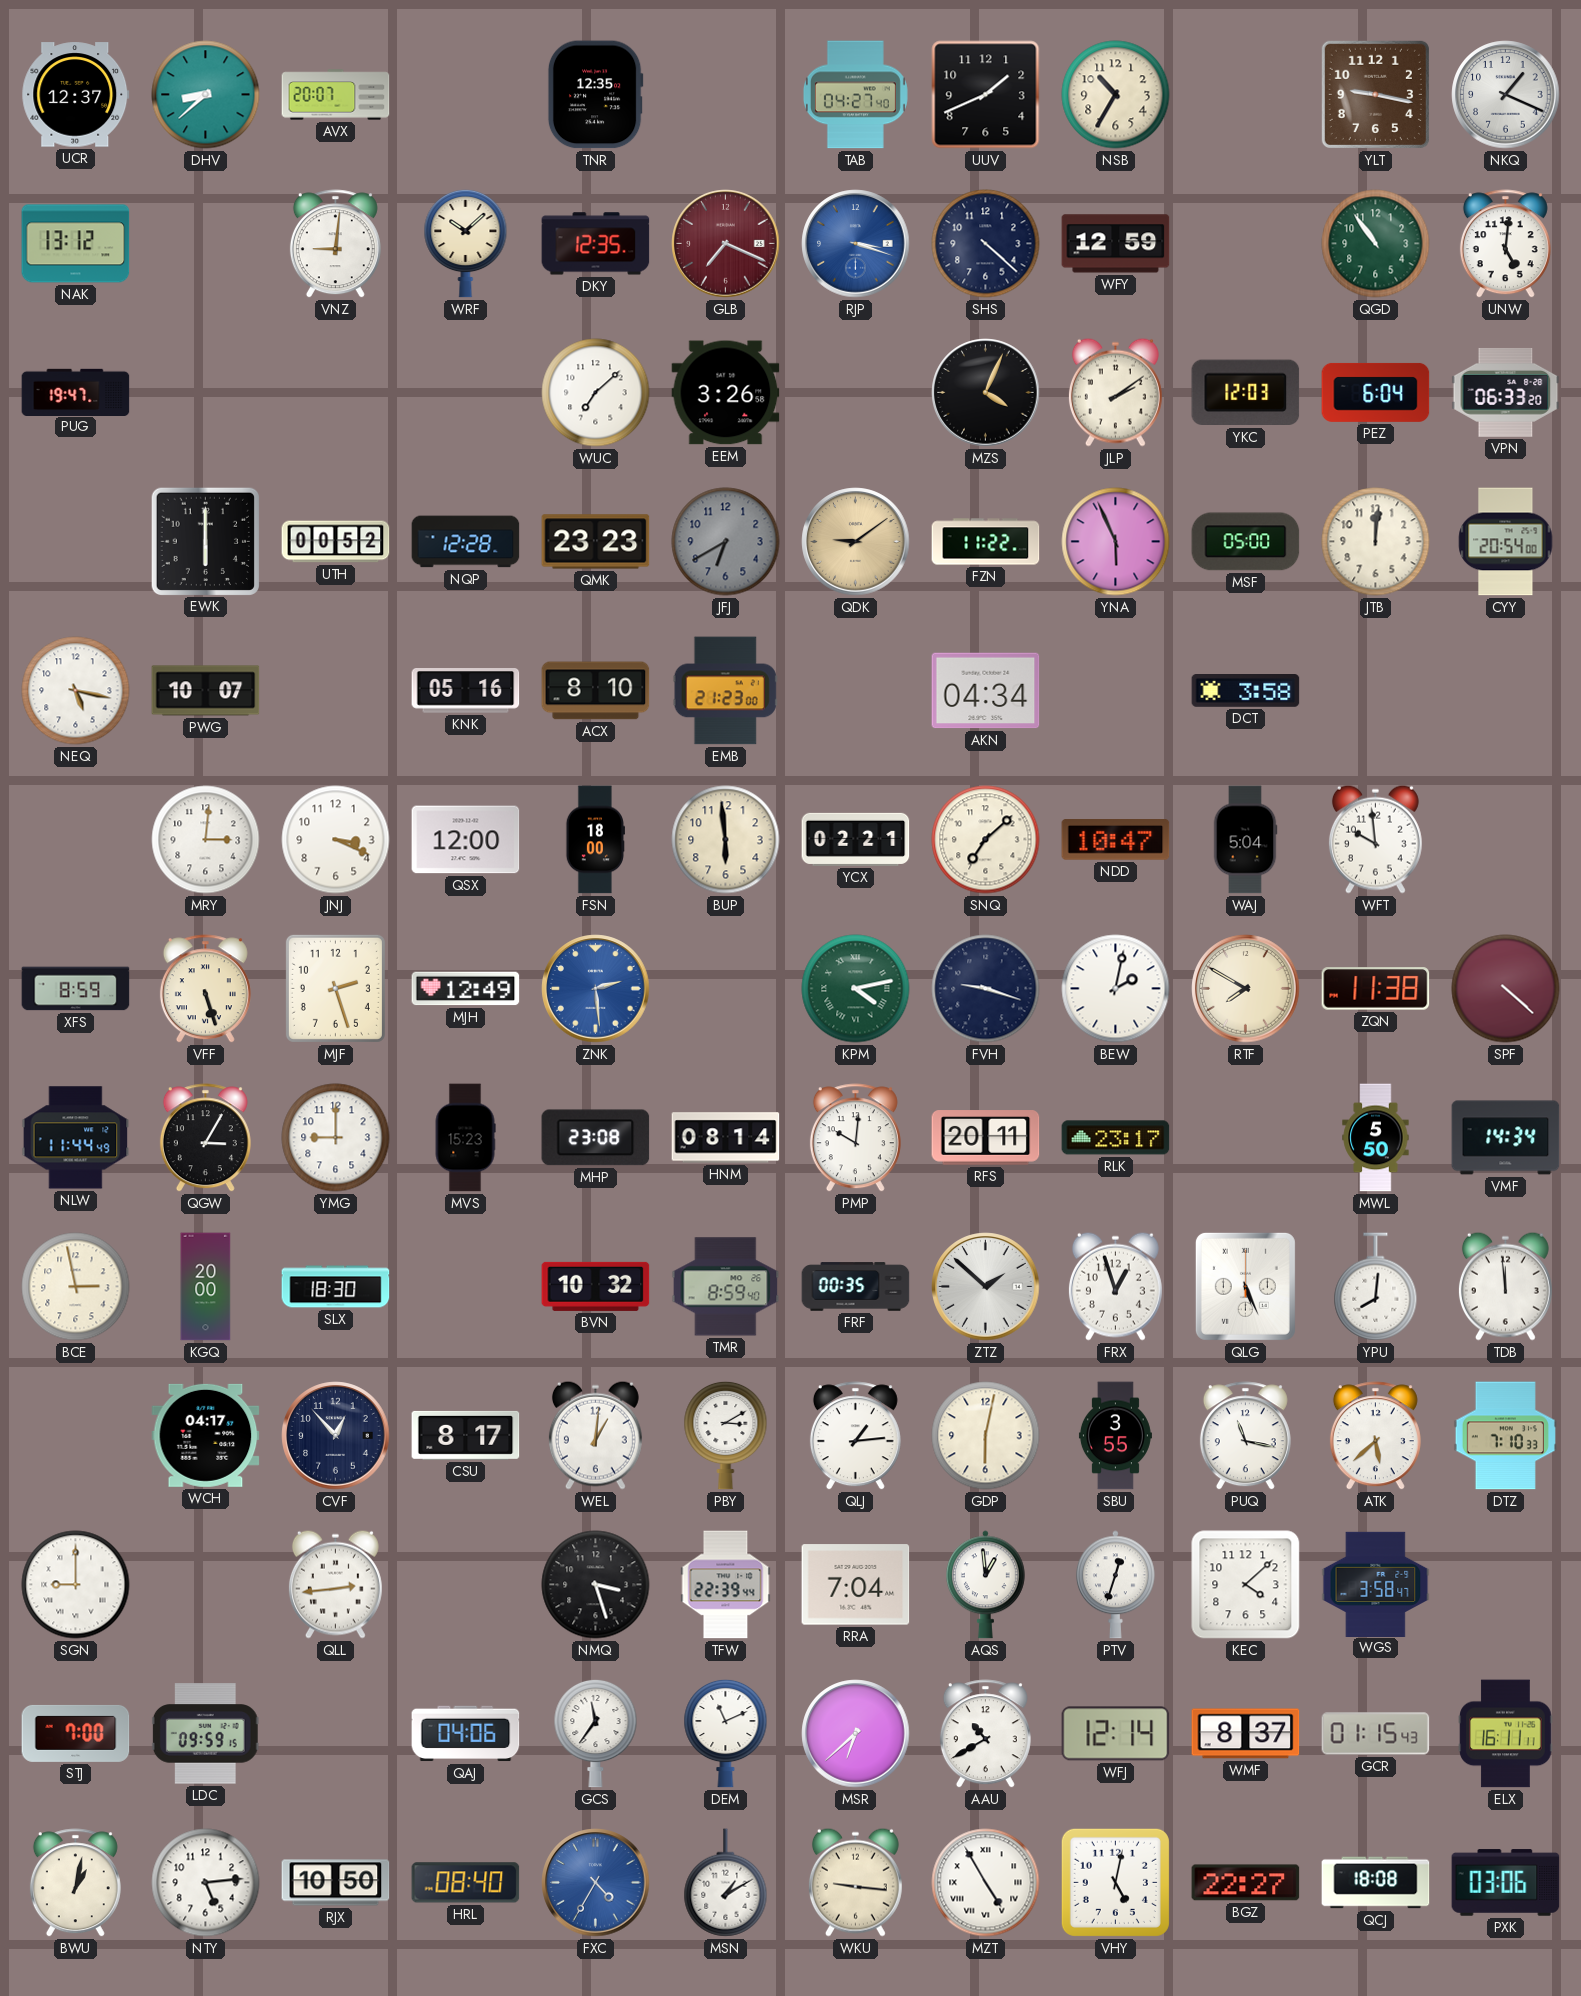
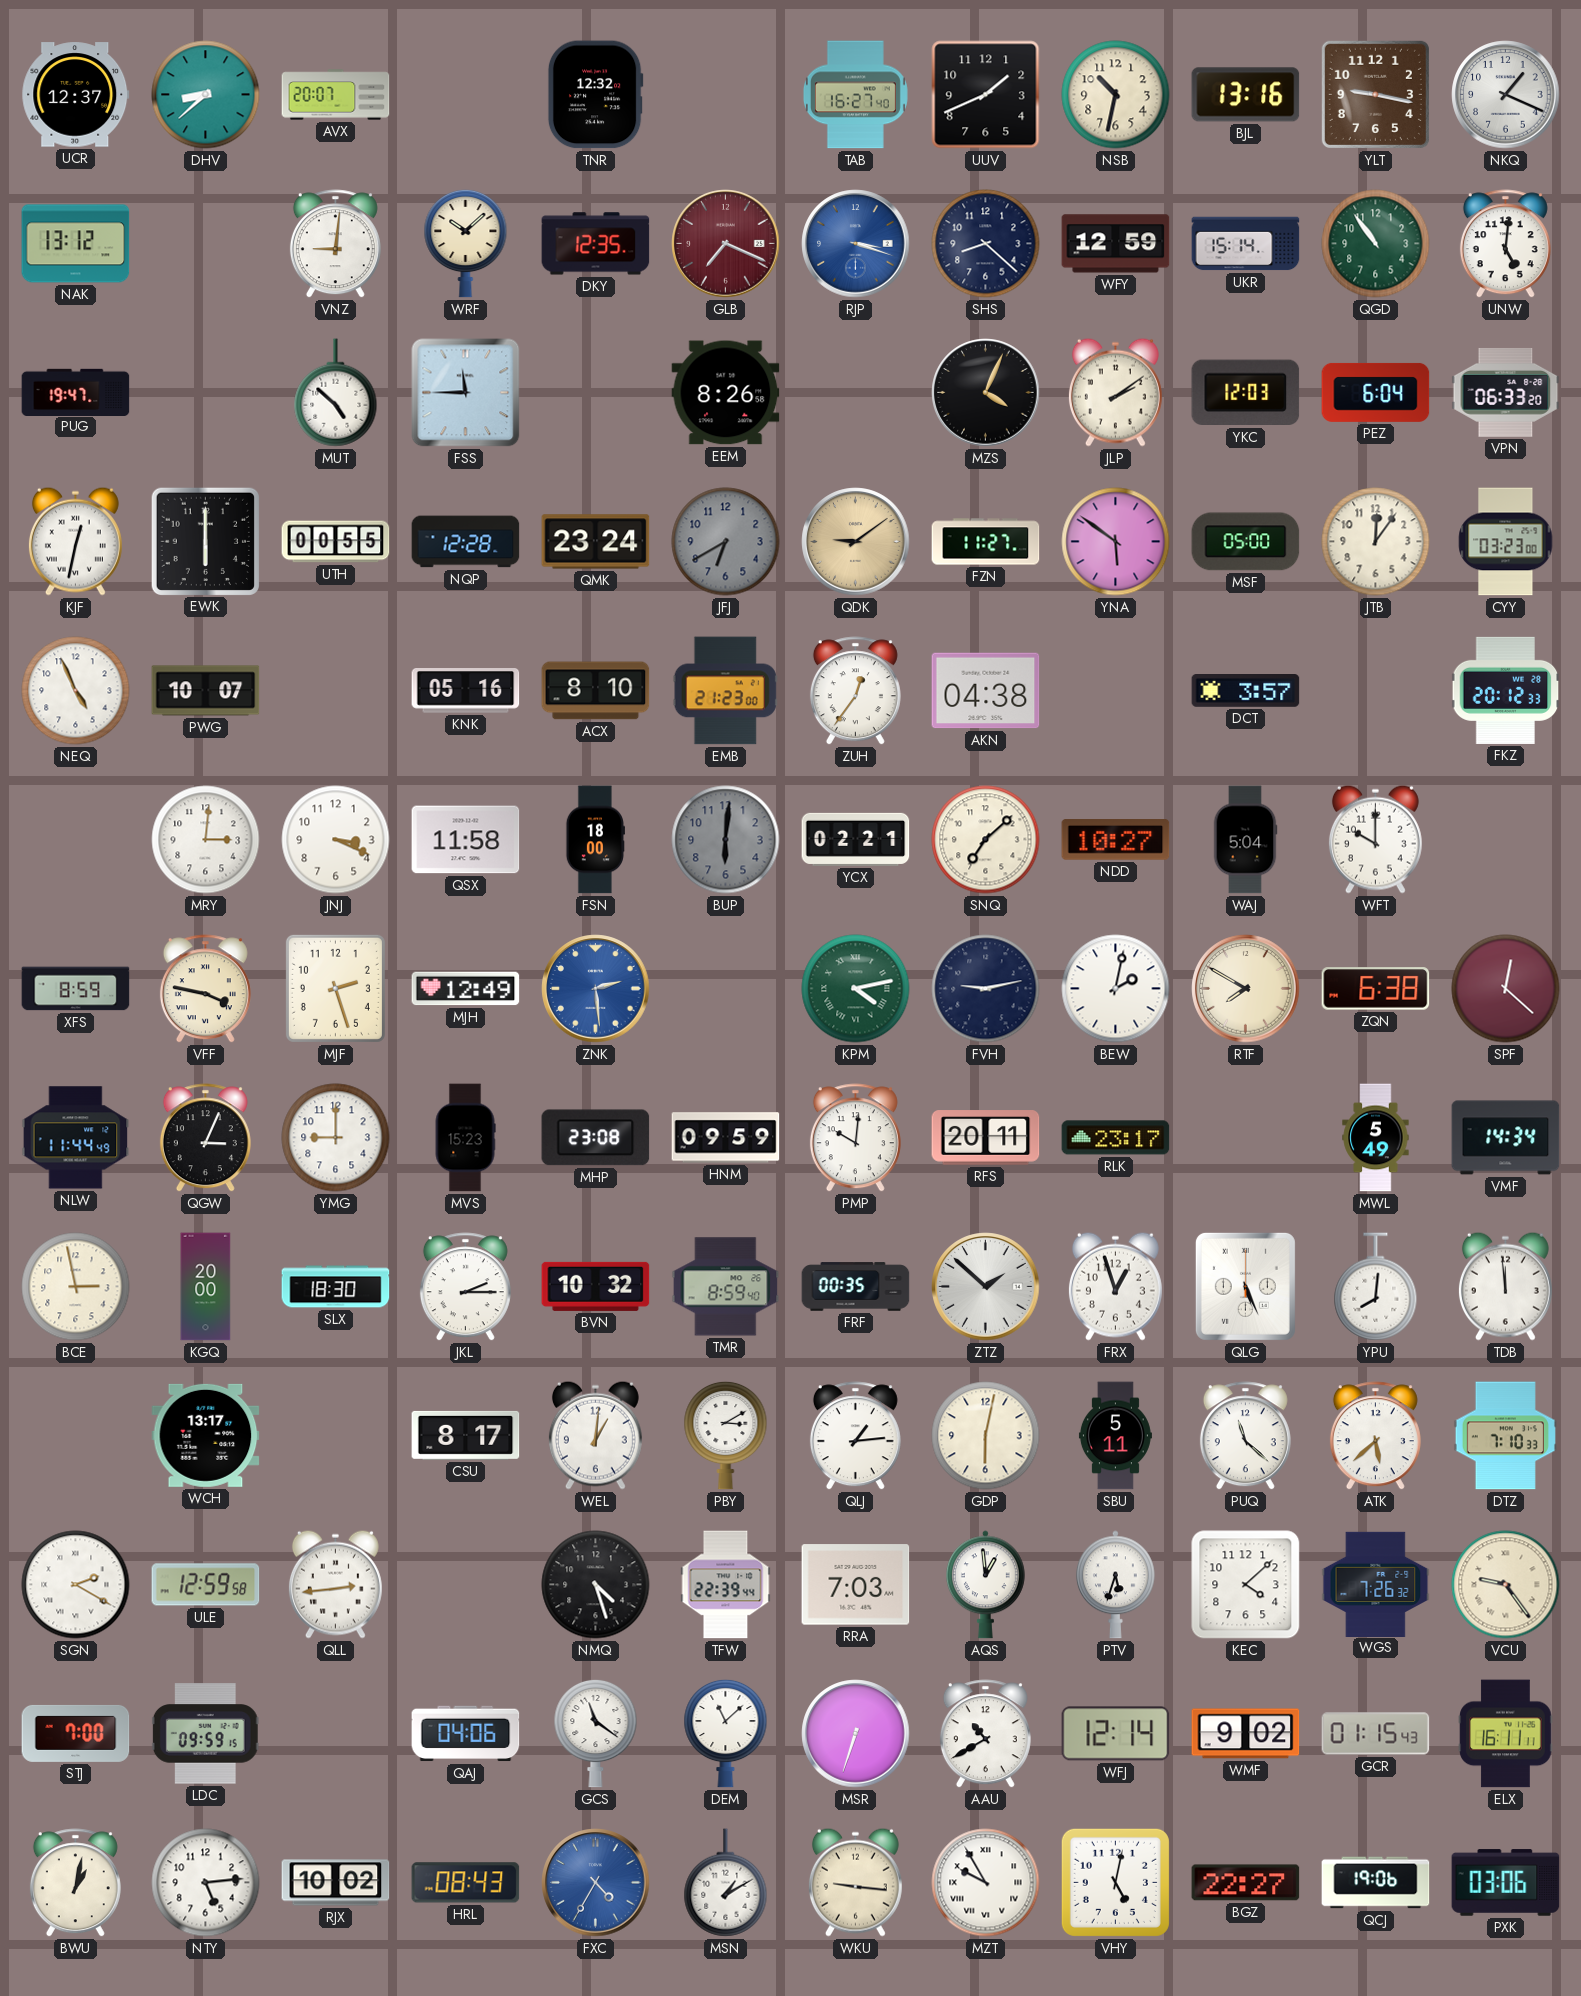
TNR: 12:35 -> 12:32 (595, 95)
TAB: 04:27 -> 16:27 (855, 95)
NSB: 10:35 -> 10:32 (1116, 95)
BJL: none -> 13:16 (1246, 95)
SHS: 4:22 -> 8:22 (986, 244)
UKR: none -> 15:14 (1246, 244)
MUT: none -> 4:52 (336, 393)
FSS: none -> 11:45 (466, 393)
WUC: 7:08 -> none (596, 393)
EEM: 3:26 -> 8:26 (726, 393)
KJF: none -> 12:32 (75, 541)
UTH: 00:52 -> 00:55 (336, 542)
QMK: 23:23 -> 23:24 (596, 542)
FZN: 11:22 -> 11:27 (986, 542)
YNA: 5:56 -> 5:51 (1116, 542)
JTB: 12:01 -> 12:06 (1376, 542)
CYY: 20:54 -> 03:23 (1506, 542)
NEQ: 5:17 -> 4:56 (76, 691)
ZUH: none -> 12:36 (855, 691)
AKN: 04:34 -> 04:38 (986, 691)
DCT: 3:58 -> 3:57 (1246, 691)
FKZ: none -> 20:12 (1506, 690)
QSX: 12:00 -> 11:58 (466, 840)
BUP: 5:59 -> 6:01 (726, 840)
BUP dial: cream -> grey (726, 840)
NDD: 10:47 -> 10:27 (1116, 840)
WFT: 9:59 -> 10:00 (1375, 839)
VFF: 5:27 -> 3:47 (205, 989)
FVH: 9:18 -> 9:13 (986, 989)
ZQN: 11:38 -> 6:38 (1376, 989)
SPF: 4:22 -> 12:22 (1506, 989)
QGW: 3:05 -> 3:04 (205, 1138)
HNM: 08:14 -> 09:59 (726, 1138)
MWL: 5:50 -> 5:49 (1376, 1138)
JKL: none -> 2:15 (465, 1287)
WCH: 04:17 -> 13:17 (206, 1435)
CVF: 12:53 -> none (336, 1436)
SBU: 3:55 -> 5:11 (1115, 1436)
PUQ: 11:17 -> 11:22 (1245, 1436)
SGN: 9:00 -> 2:20 (76, 1585)
ULE: none -> 12:59 (206, 1585)
NMQ: 3:27 -> 4:27 (596, 1585)
RRA: 7:04 -> 7:03 (856, 1585)
PTV: 12:33 -> 5:33 (1115, 1585)
WGS: 3:58 -> 7:26 (1376, 1584)
VCU: none -> 9:24 (1506, 1585)
GCS: 11:36 -> 11:21 (596, 1733)
DEM: 11:11 -> 11:08 (726, 1733)
MSR: 6:38 -> 6:33 (856, 1734)
WMF: 8:37 -> 9:02 (1246, 1734)
RJX: 10:50 -> 10:02 (336, 1883)
HRL: 08:40 -> 08:43 (466, 1883)
MZT: 4:55 -> 9:55 (986, 1883)
QCJ: 18:08 -> 19:06 (1376, 1883)
